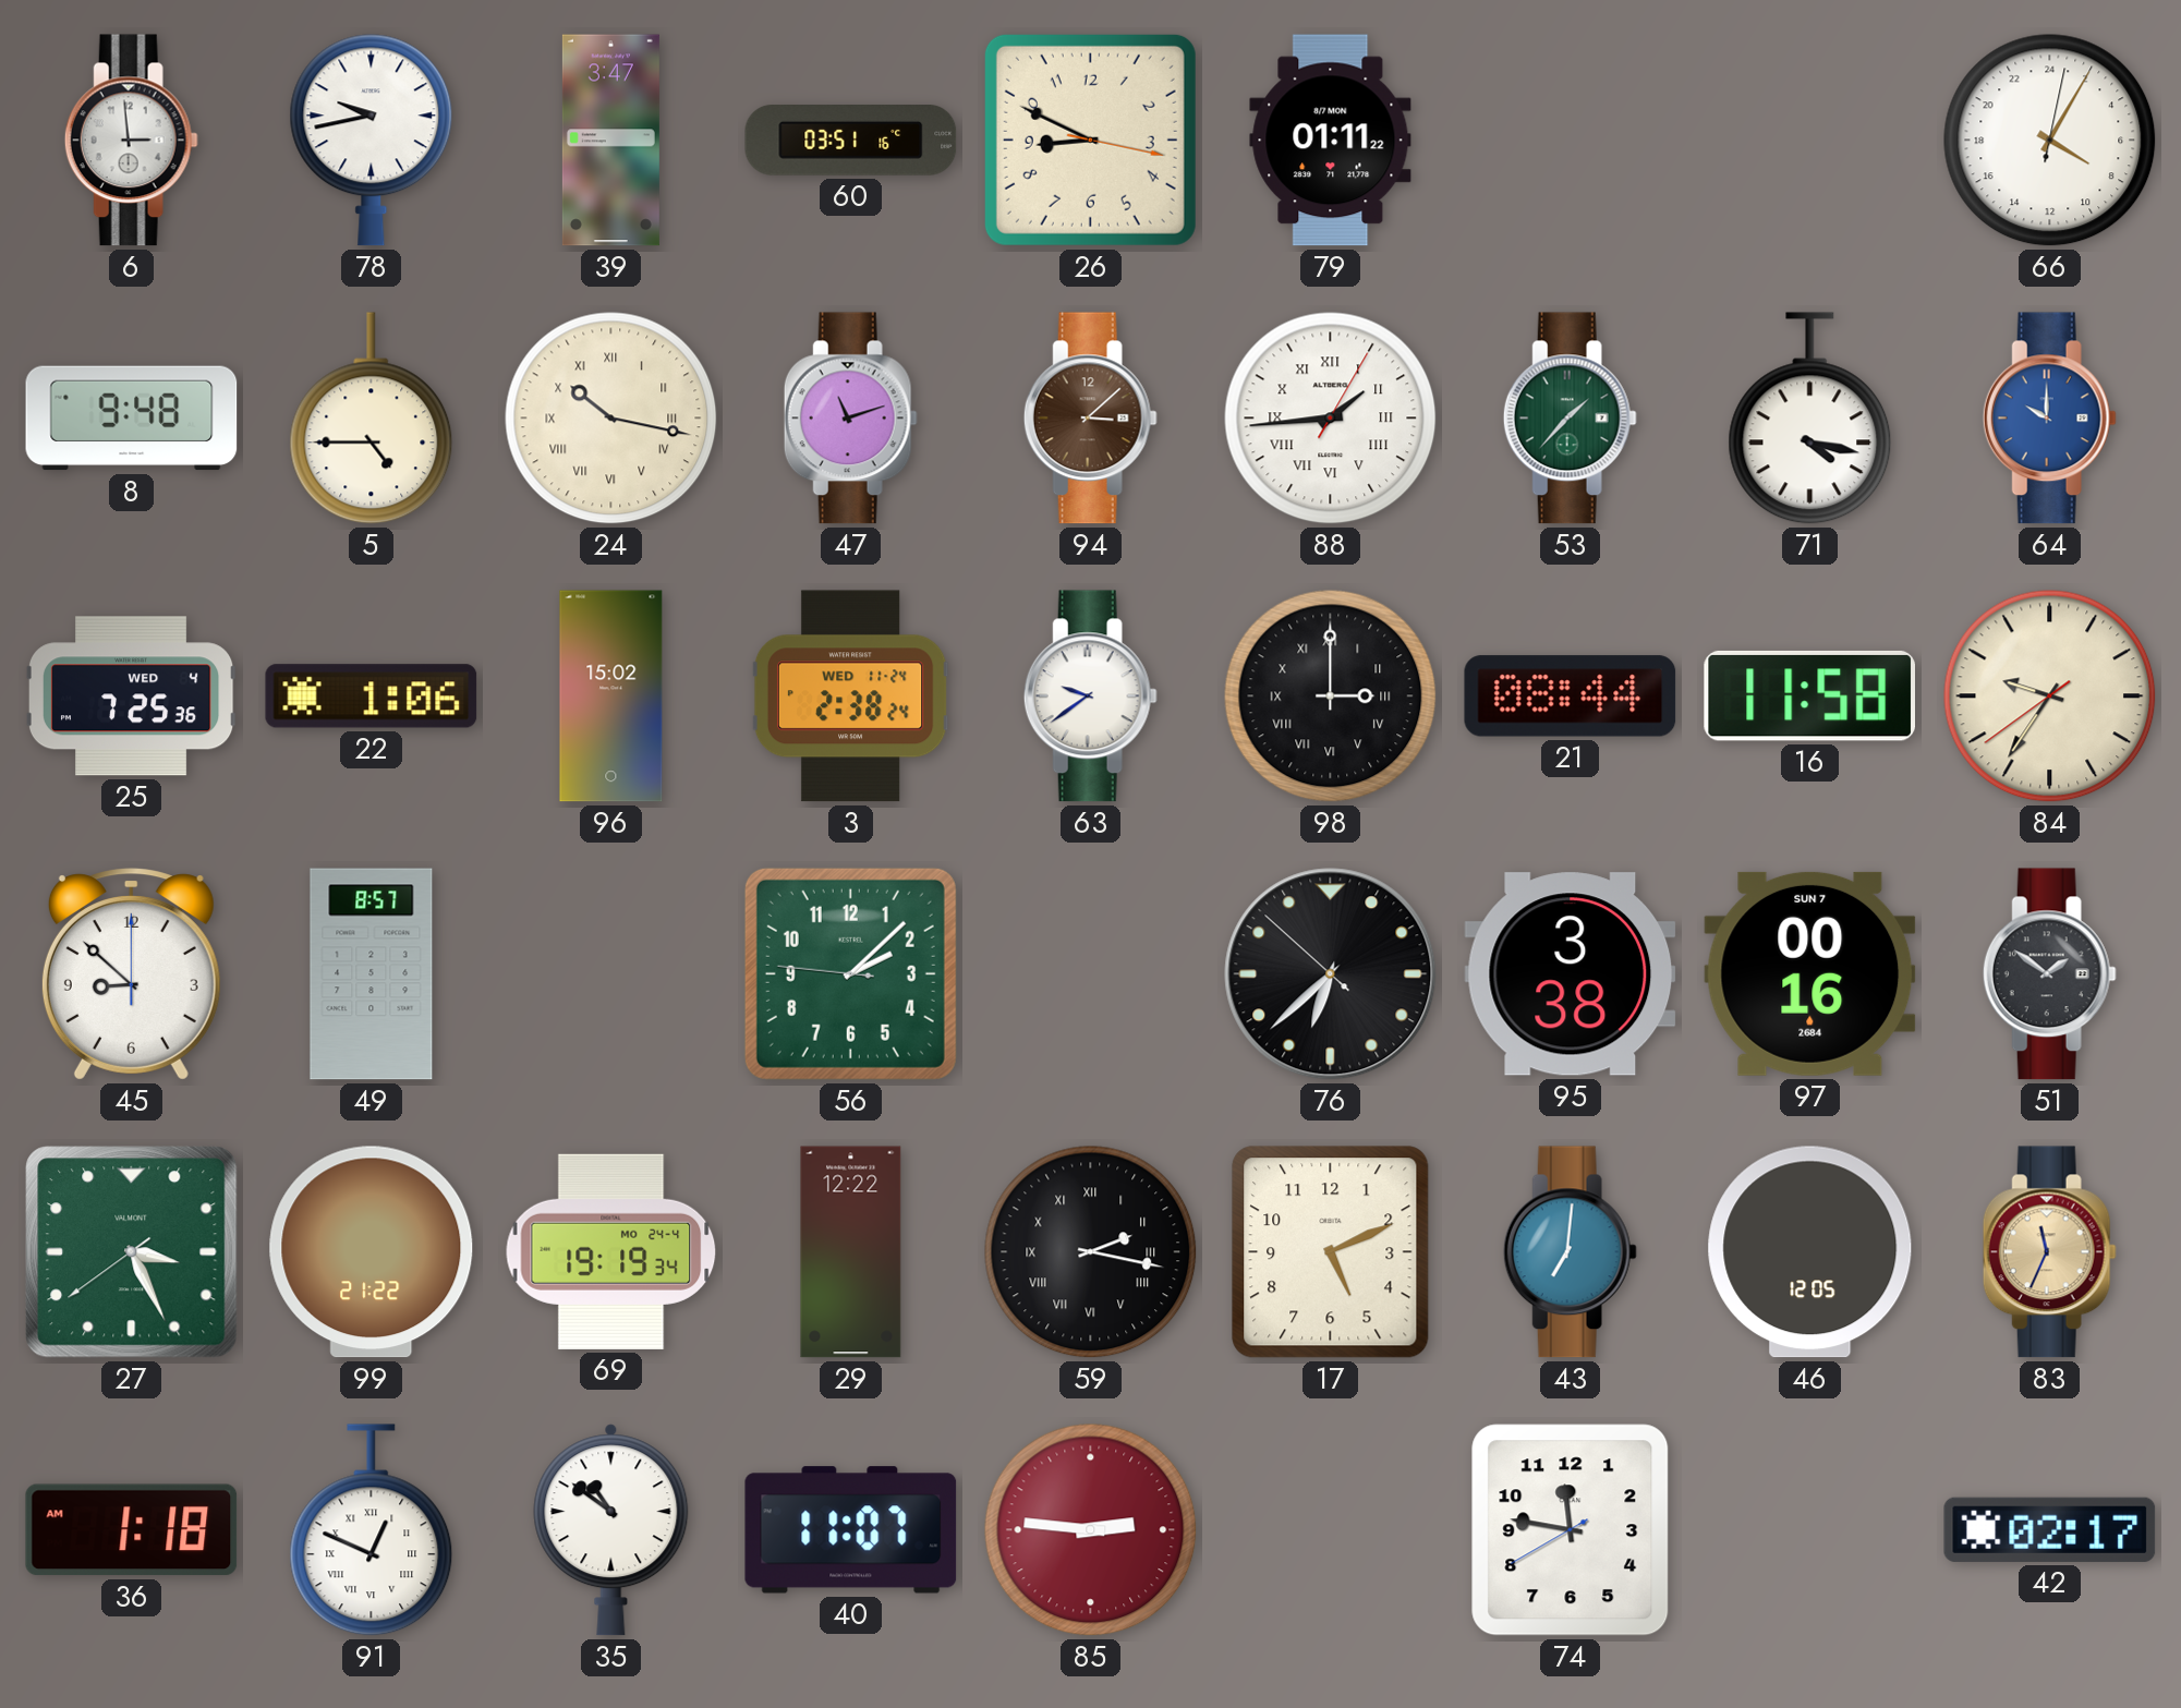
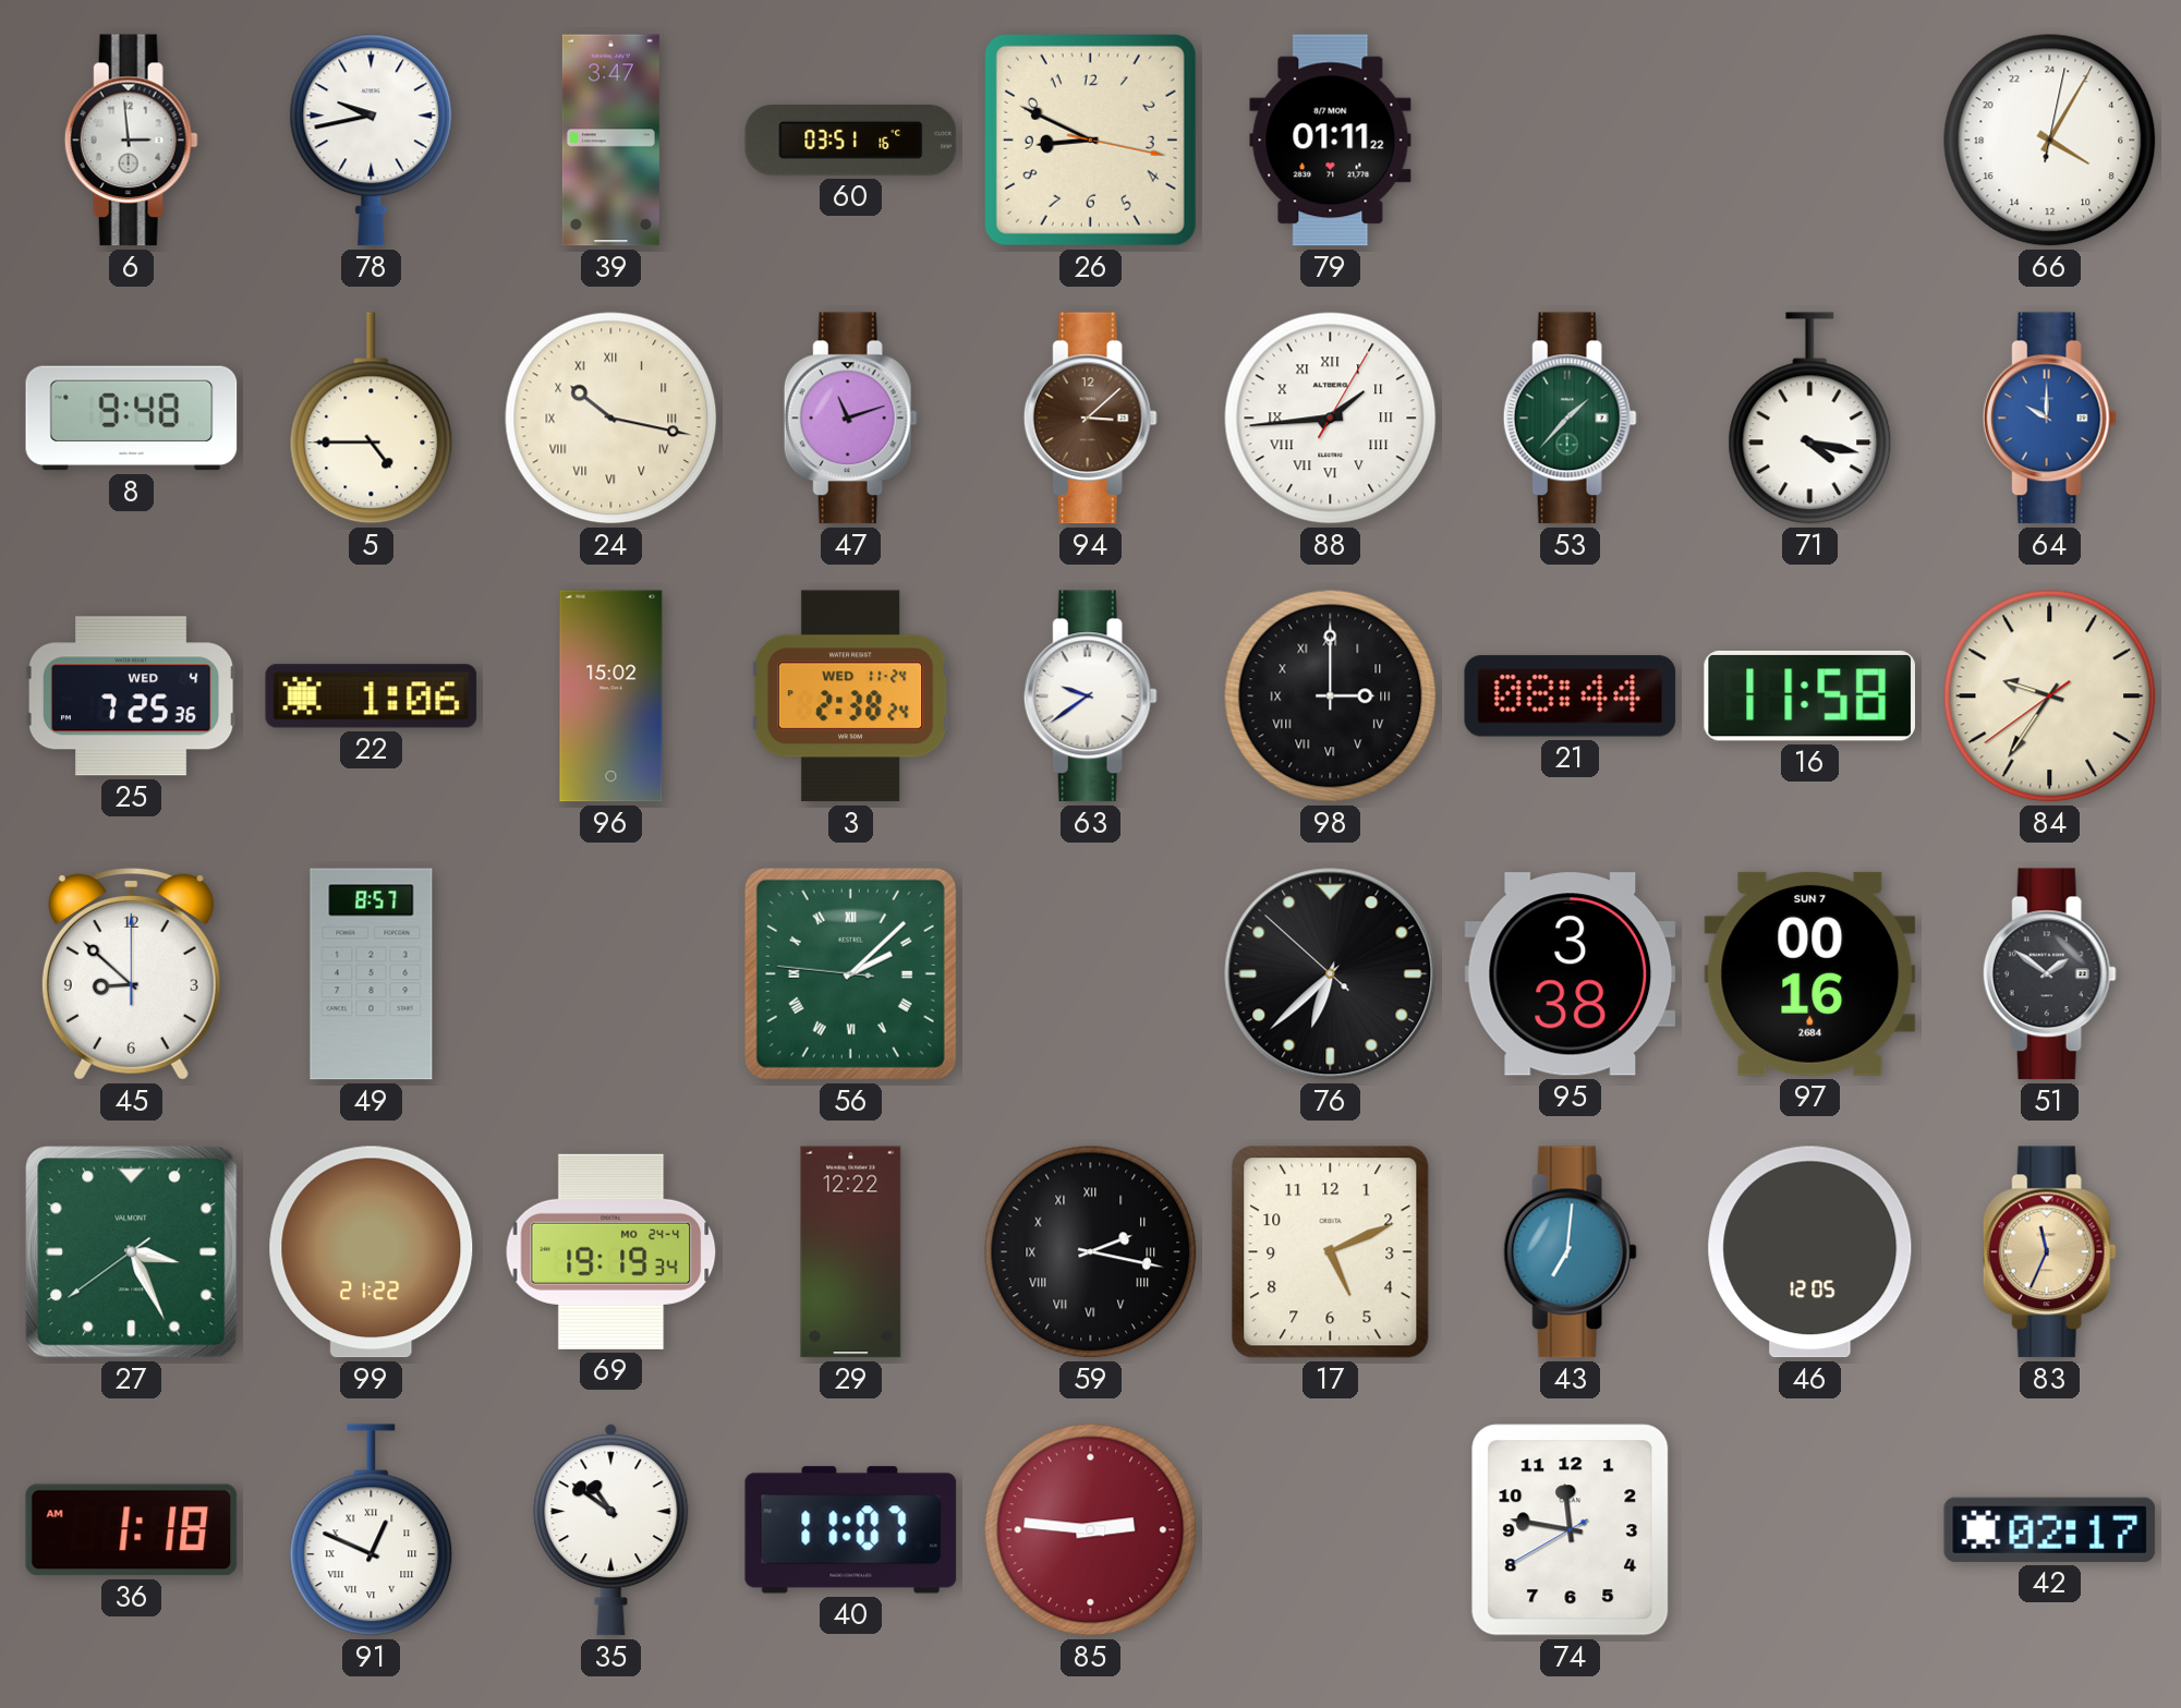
56 numerals: Arabic -> Roman (850, 973)
